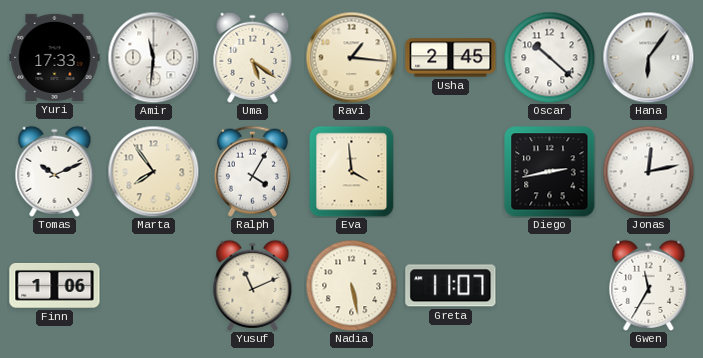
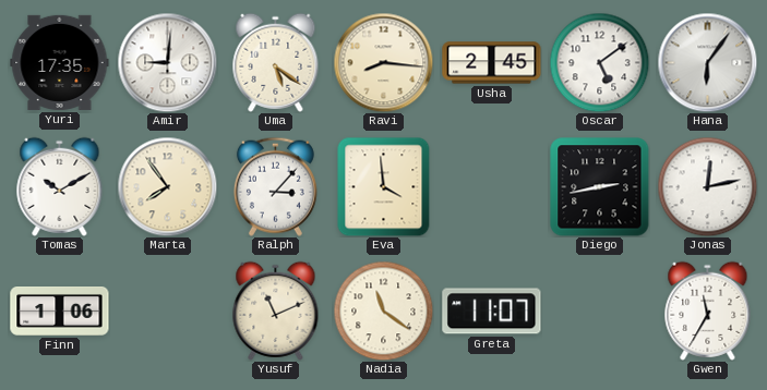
Yuri: 17:33 -> 17:35 (60, 62)
Amir: 11:31 -> 9:01 (167, 62)
Ravi: 1:16 -> 8:16 (383, 62)
Oscar: 10:22 -> 5:09 (599, 62)
Tomas: 10:11 -> 10:10 (60, 186)
Ralph: 4:05 -> 3:07 (275, 186)
Nadia: 5:28 -> 11:21 (383, 310)
